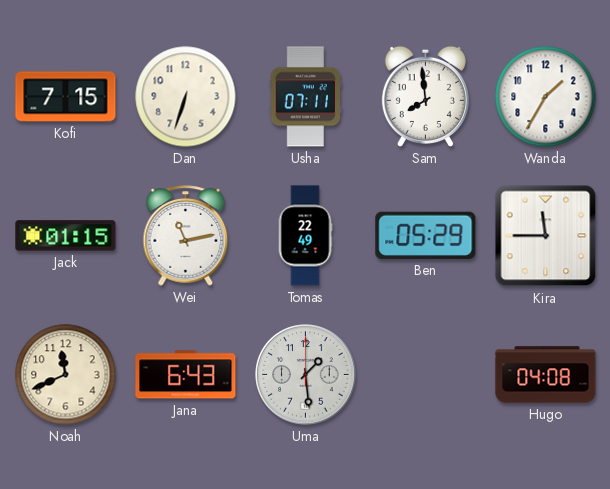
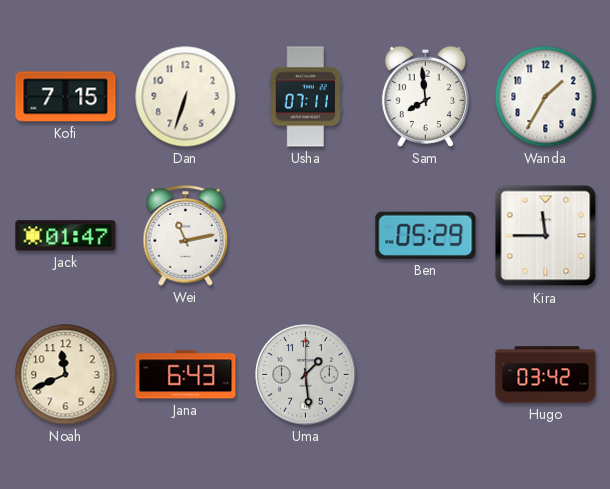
Jack: 01:15 -> 01:47 (66, 236)
Tomas: 22:49 -> none (305, 236)
Hugo: 04:08 -> 03:42 (546, 375)
